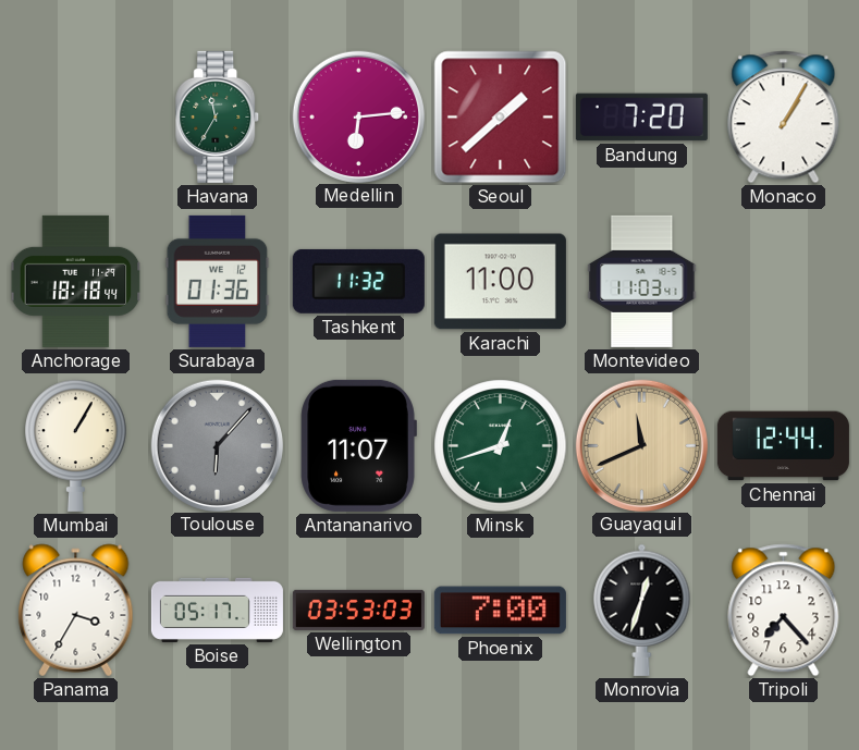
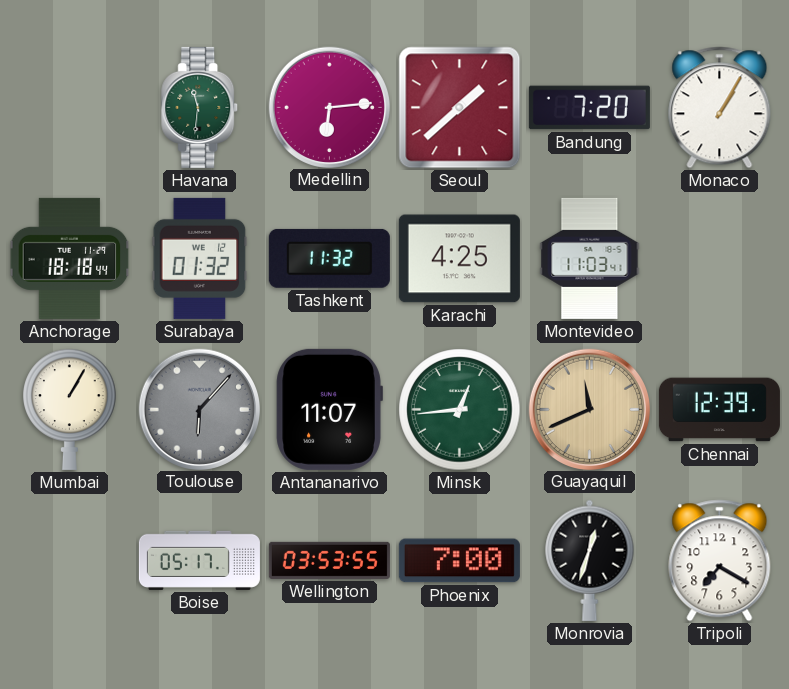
Havana: 11:35 -> 11:31 (200, 107)
Surabaya: 01:36 -> 01:32 (200, 258)
Karachi: 11:00 -> 4:25 (459, 259)
Minsk: 12:42 -> 12:44 (460, 410)
Chennai: 12:44 -> 12:39 (719, 410)
Panama: 3:35 -> none (76, 611)
Wellington: 03:53:03 -> 03:53:55 (329, 560)
Tripoli: 7:23 -> 7:20 (720, 561)
